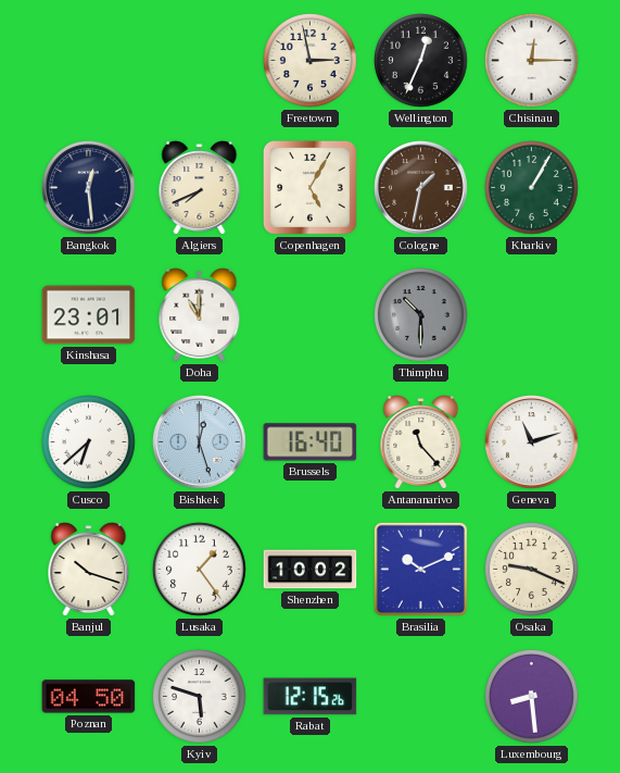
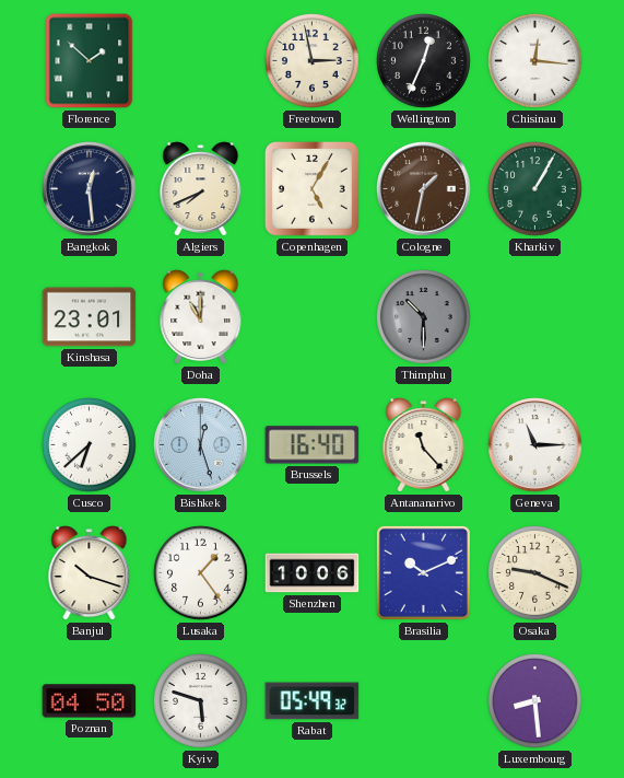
Florence: none -> 1:52 (90, 61)
Chisinau: 12:15 -> 12:16 (535, 61)
Geneva: 11:12 -> 11:15 (535, 445)
Shenzhen: 10:02 -> 10:06 (313, 573)
Rabat: 12:15 -> 05:49 (313, 701)
